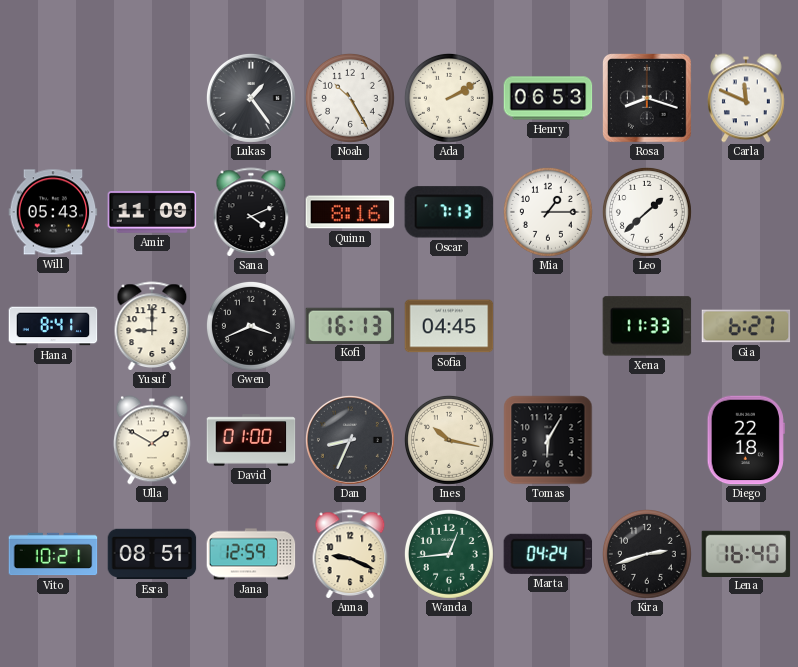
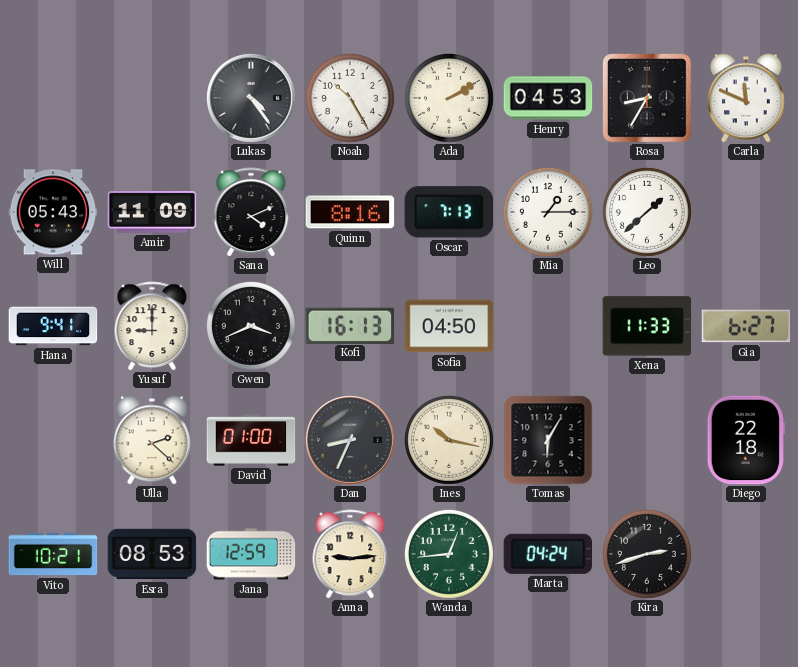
Lukas: 1:24 -> 4:24 (251, 98)
Henry: 06:53 -> 04:53 (548, 98)
Rosa: 8:18 -> 8:35 (648, 99)
Hana: 8:41 -> 9:41 (53, 326)
Sofia: 04:45 -> 04:50 (449, 326)
Ulla: 1:50 -> 2:22 (152, 440)
Esra: 08:51 -> 08:53 (152, 554)
Anna: 9:19 -> 9:14 (350, 554)
Lena: 16:40 -> none (746, 553)
